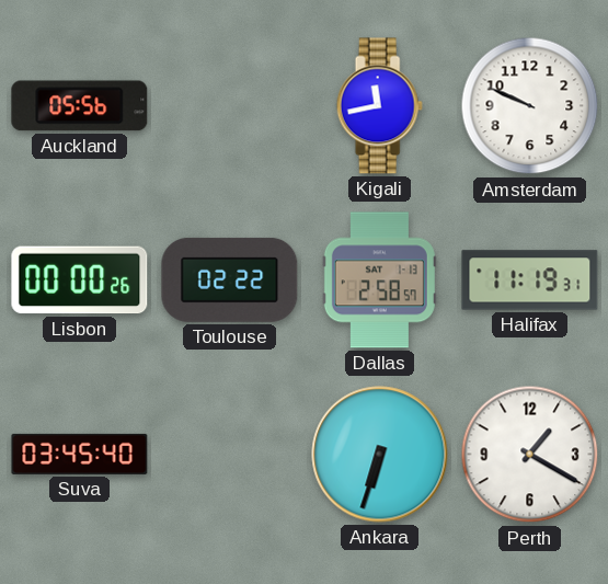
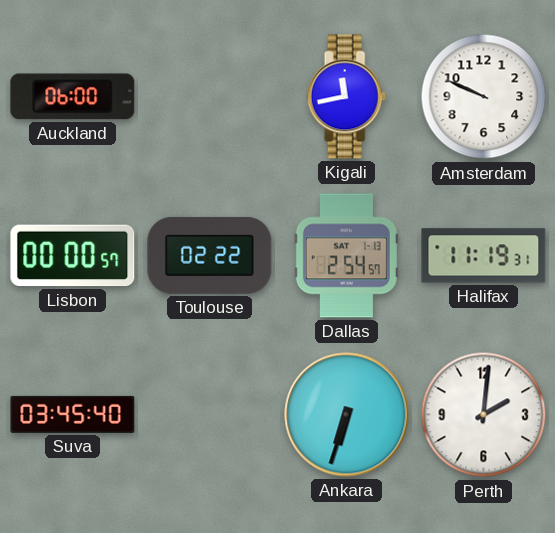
Auckland: 05:56 -> 06:00 (73, 97)
Lisbon: 00:00:26 -> 00:00:57 (73, 256)
Dallas: 2:58 -> 2:54 (346, 256)
Perth: 1:20 -> 2:01 (484, 415)
